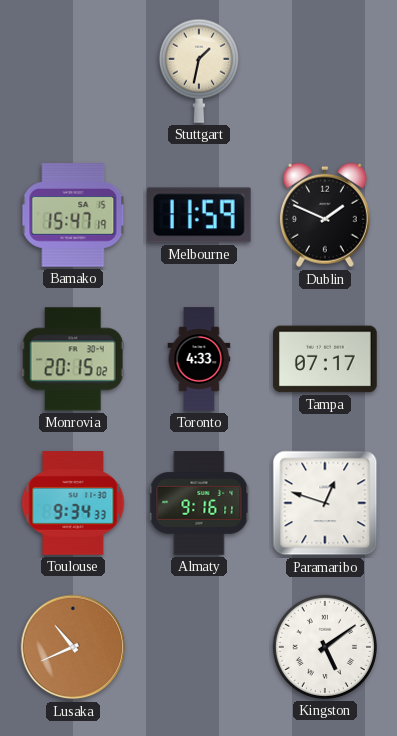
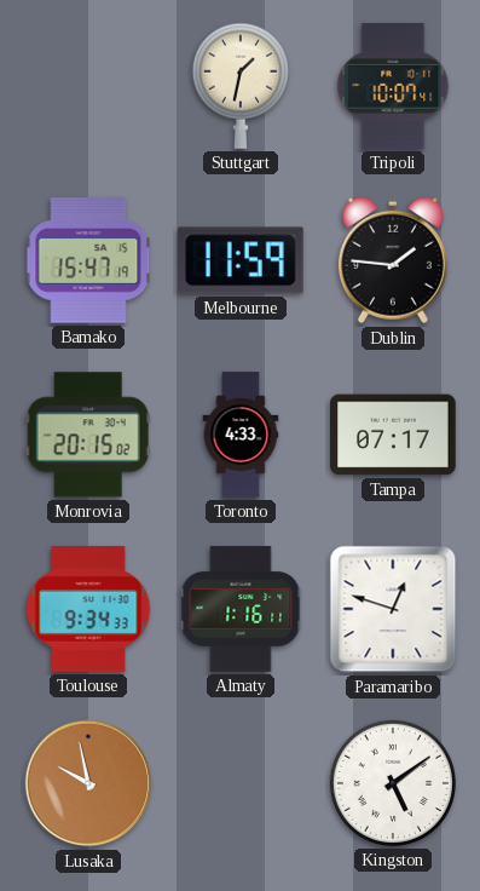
Tripoli: none -> 10:07 (393, 86)
Dublin: 1:49 -> 1:46 (393, 260)
Almaty: 9:16 -> 1:16 (241, 609)
Lusaka: 10:41 -> 9:58 (88, 783)
